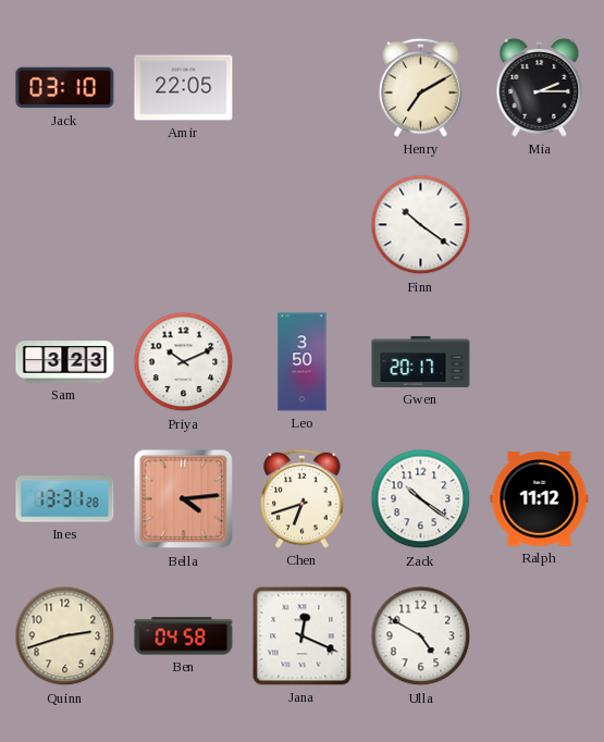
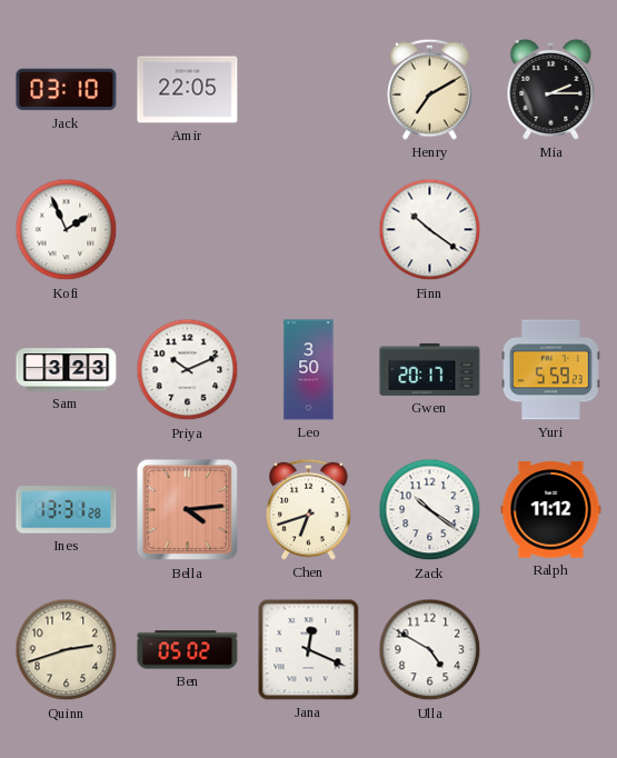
Kofi: none -> 1:56 (67, 230)
Yuri: none -> 5:59 (550, 370)
Ben: 04:58 -> 05:02 (188, 650)
